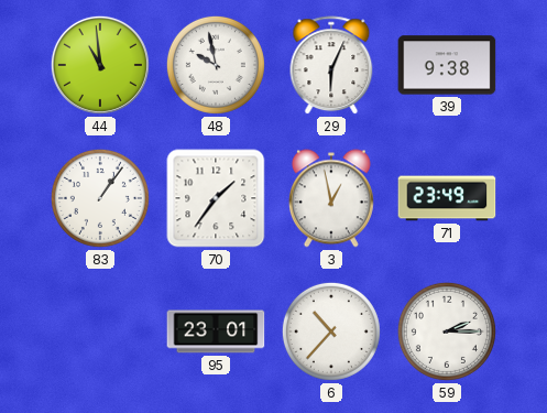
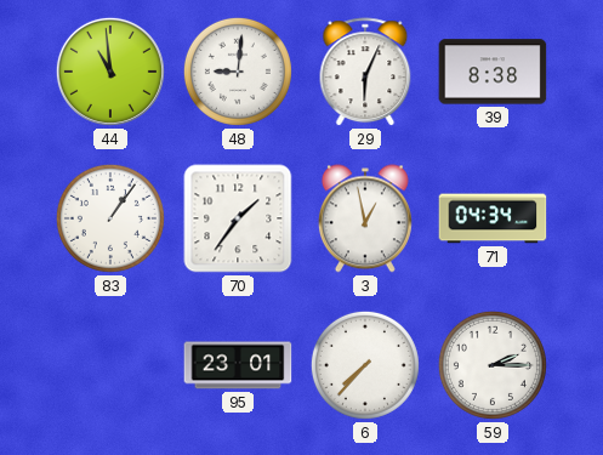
48: 9:58 -> 9:01 (238, 72)
39: 9:38 -> 8:38 (493, 72)
71: 23:49 -> 04:34 (493, 218)
6: 10:37 -> 7:37 (365, 365)
